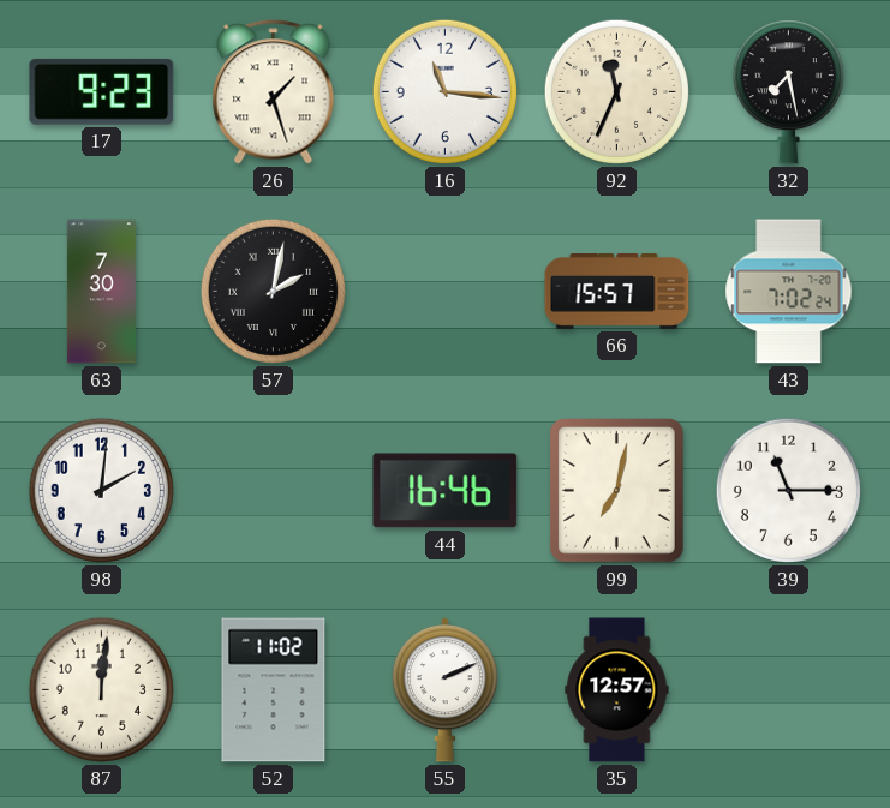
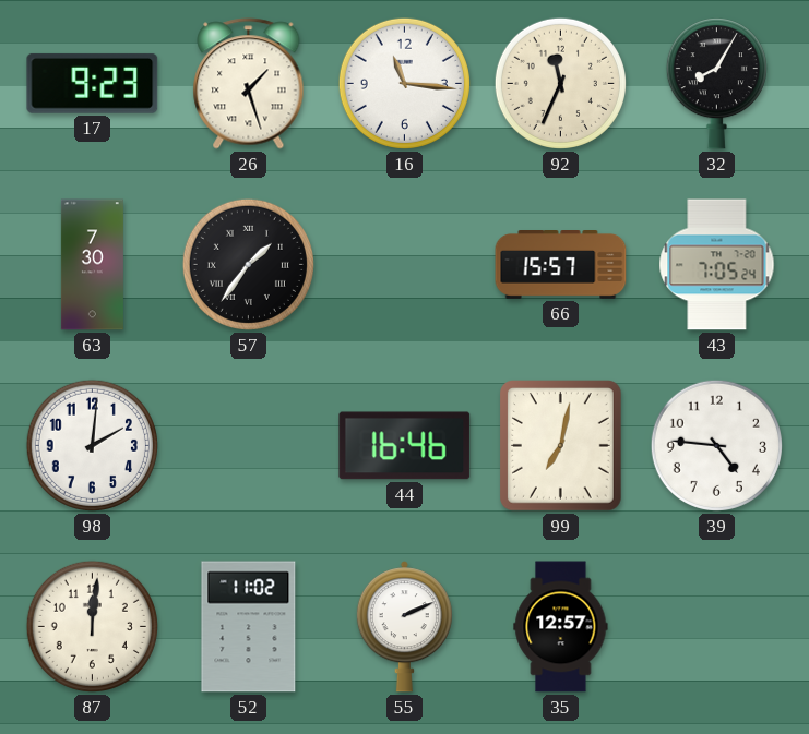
32: 7:28 -> 8:05 (716, 84)
57: 2:02 -> 1:36 (248, 264)
43: 7:02 -> 7:05 (717, 265)
39: 11:15 -> 4:46 (716, 445)
